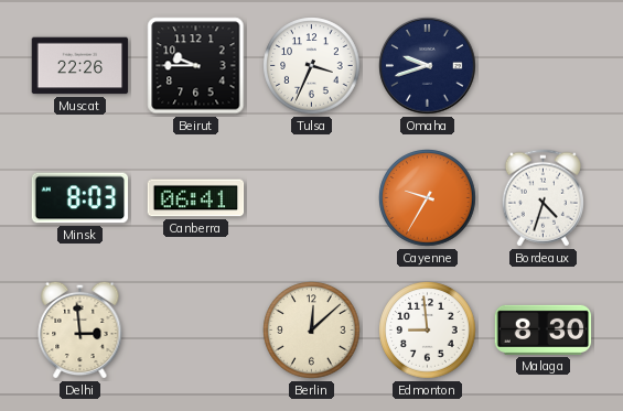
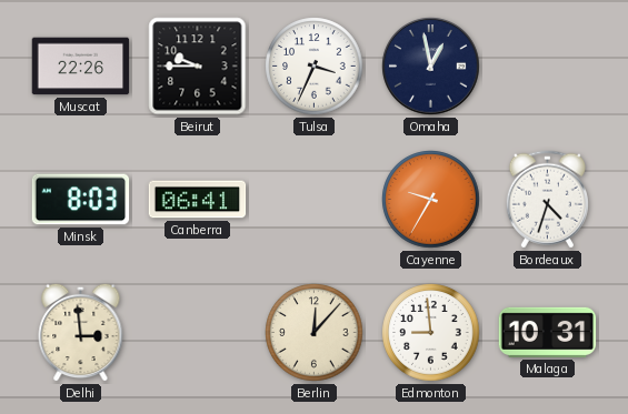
Omaha: 9:42 -> 12:58 (431, 67)
Berlin: 12:08 -> 12:07 (315, 333)
Malaga: 8:30 -> 10:31 (548, 332)
